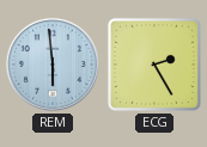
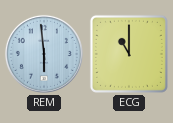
ECG: 2:25 -> 11:00 (129, 54)
